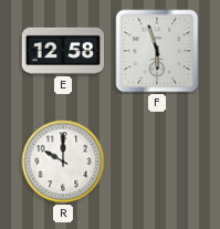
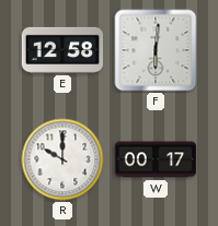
F: 5:57 -> 6:01 (156, 50)
W: none -> 00:17 (156, 159)
